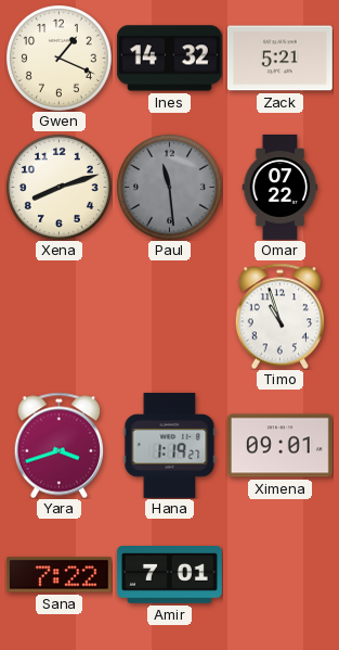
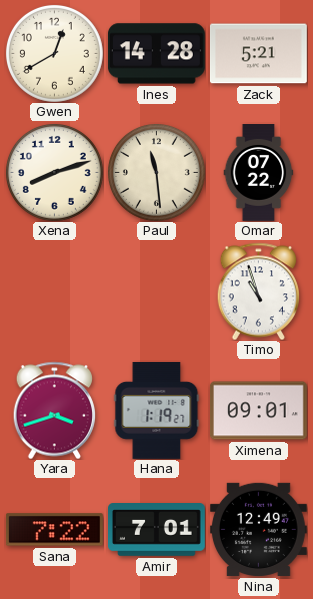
Gwen: 1:19 -> 12:40 (54, 53)
Ines: 14:32 -> 14:28 (156, 54)
Paul dial: grey -> cream (156, 172)
Nina: none -> 12:49 (258, 529)
